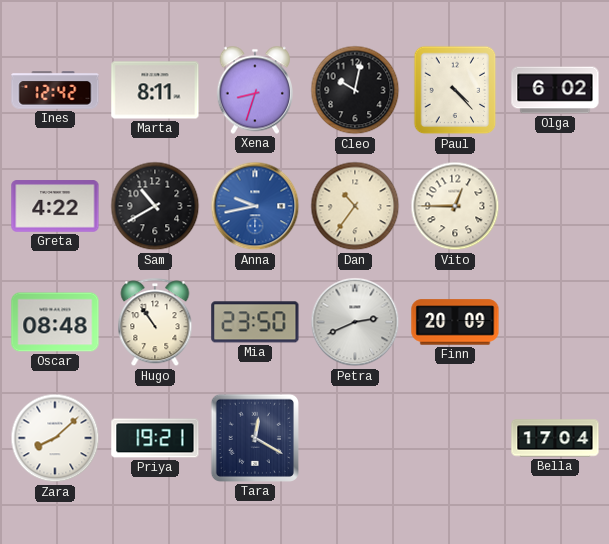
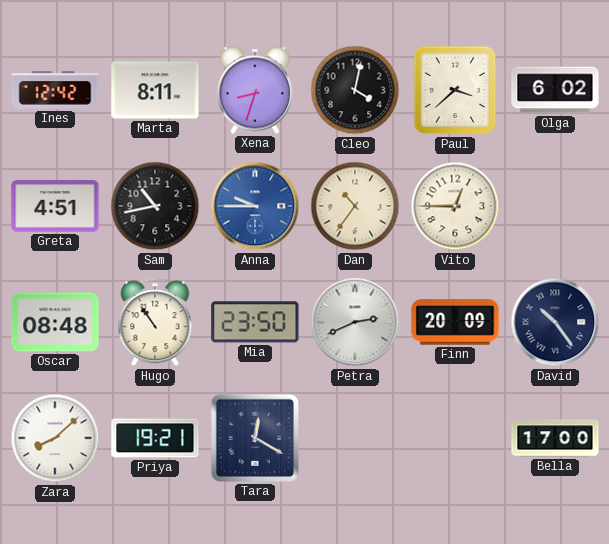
Cleo: 10:02 -> 4:02 (355, 90)
Paul: 4:23 -> 3:38 (455, 90)
Greta: 4:22 -> 4:51 (55, 206)
Sam: 10:40 -> 10:43 (155, 206)
Anna: 9:43 -> 9:45 (255, 206)
David: none -> 10:24 (555, 322)
Bella: 17:04 -> 17:00 (555, 438)
